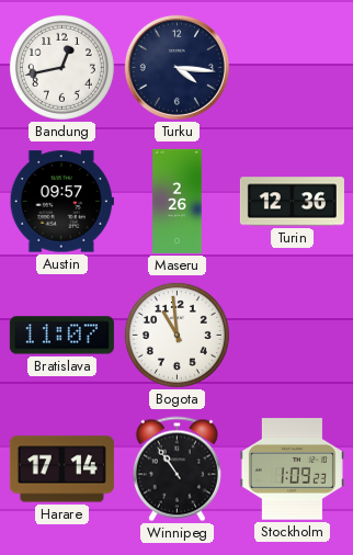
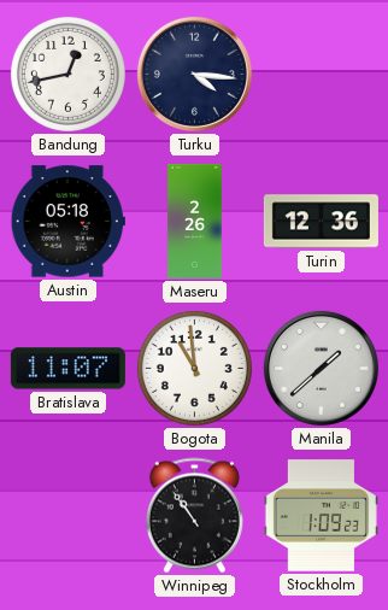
Austin: 09:57 -> 05:18 (67, 222)
Manila: none -> 1:38 (321, 368)
Harare: 17:14 -> none (61, 469)
